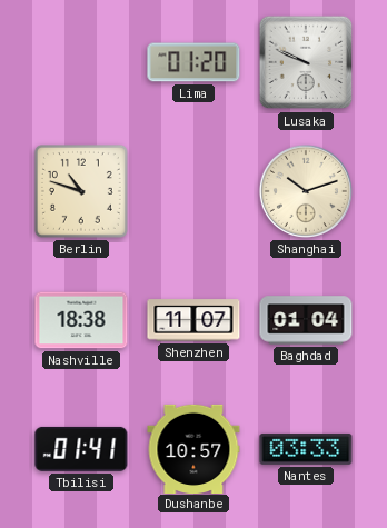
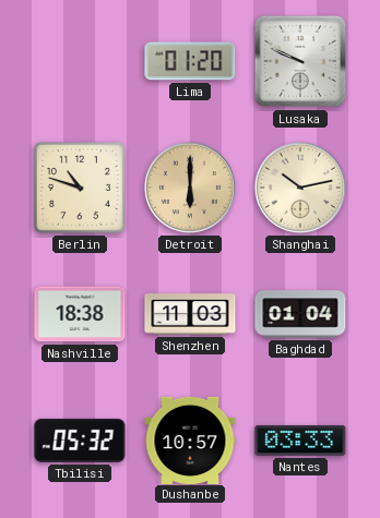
Detroit: none -> 6:00 (190, 188)
Shanghai: 10:12 -> 10:13 (300, 188)
Shenzhen: 11:07 -> 11:03 (190, 314)
Tbilisi: 01:41 -> 05:32 (80, 441)
